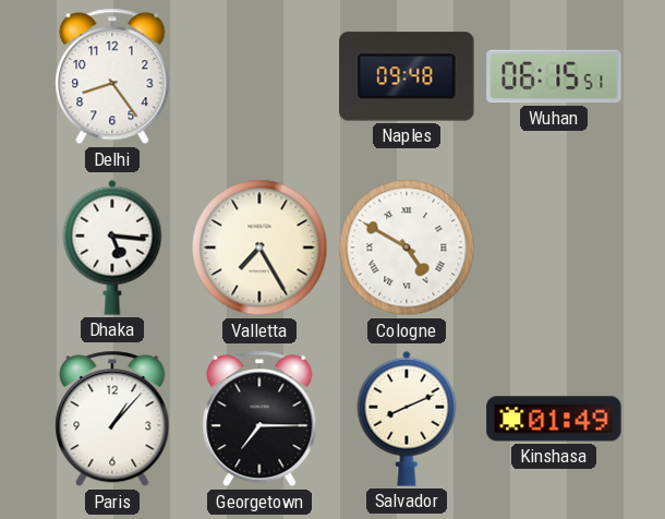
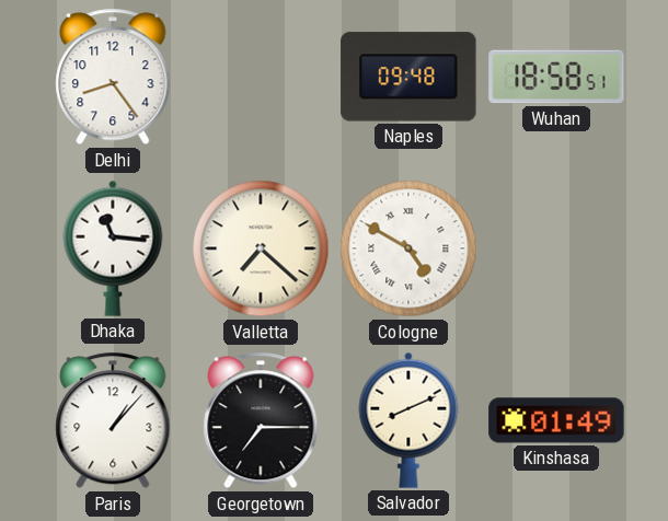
Wuhan: 06:15 -> 18:58 (556, 77)
Dhaka: 5:16 -> 11:16 (113, 248)
Valletta: 7:25 -> 7:22 (261, 248)
